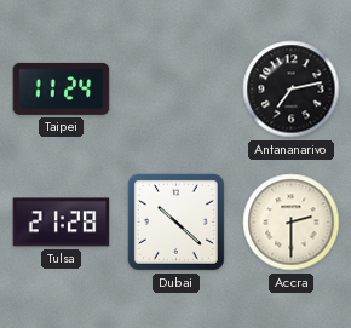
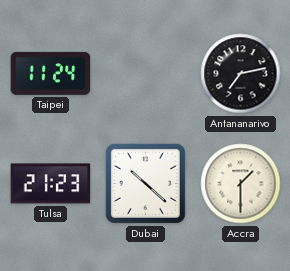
Tulsa: 21:28 -> 21:23 (51, 184)
Accra: 2:30 -> 1:30 (241, 184)
